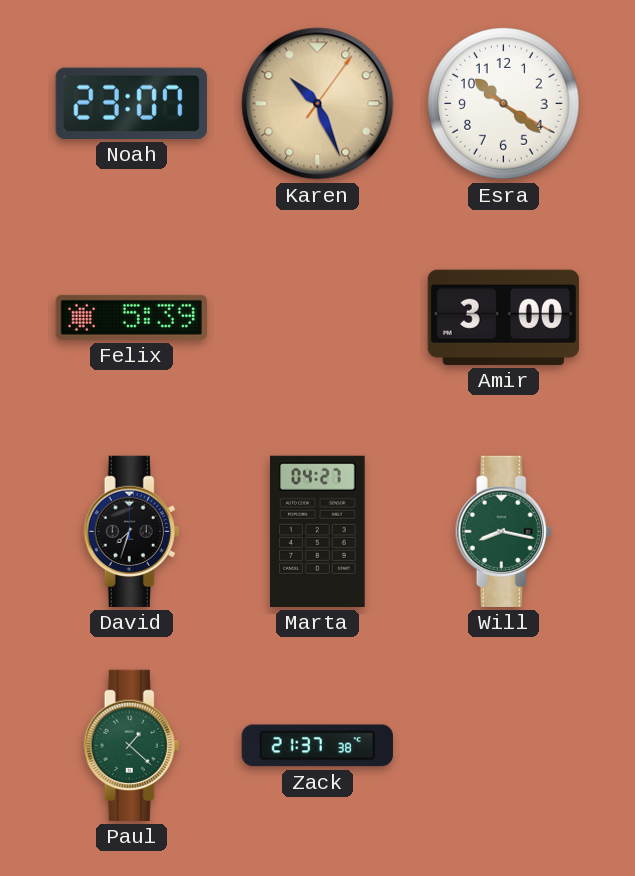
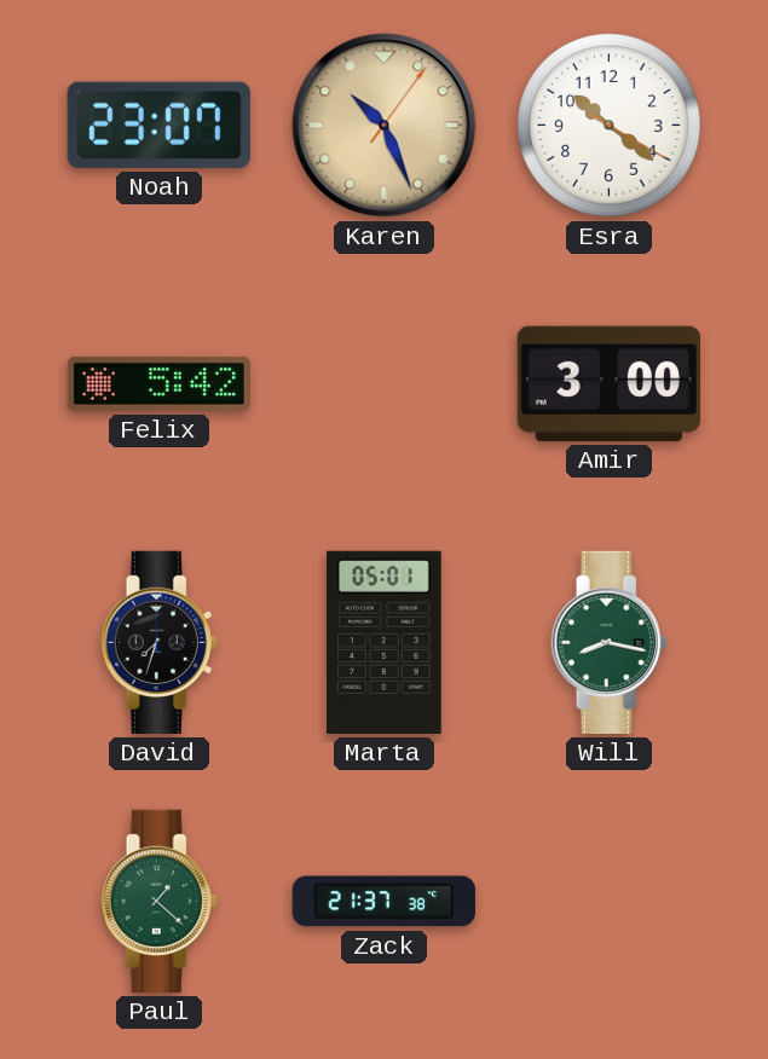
Felix: 5:39 -> 5:42 (158, 383)
Marta: 04:27 -> 05:01 (385, 642)
